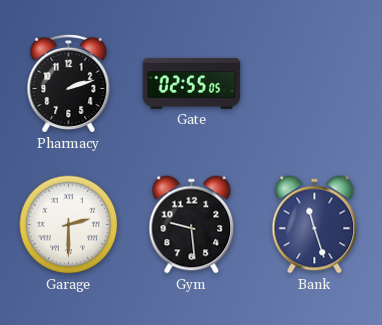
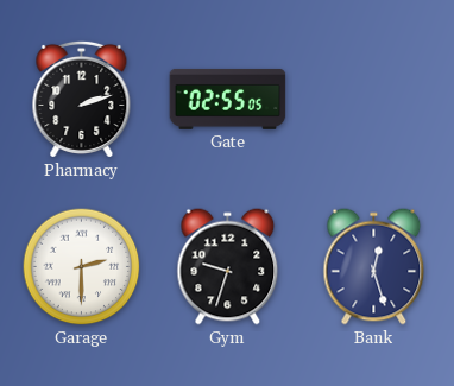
Gym: 9:29 -> 9:33 (228, 267)
Bank: 11:27 -> 12:27 (374, 267)
